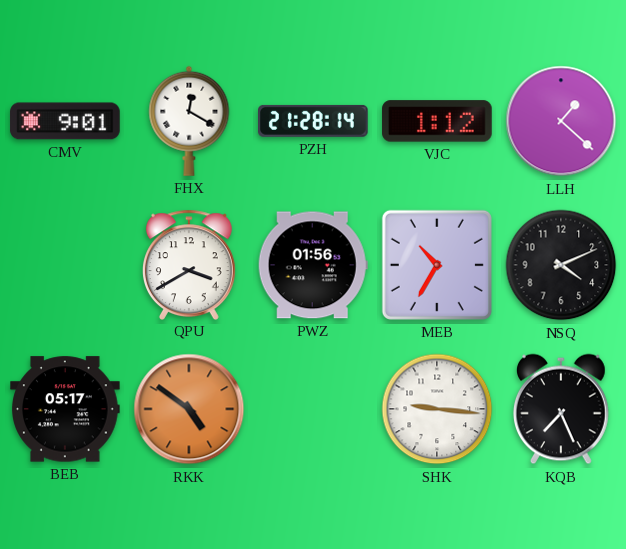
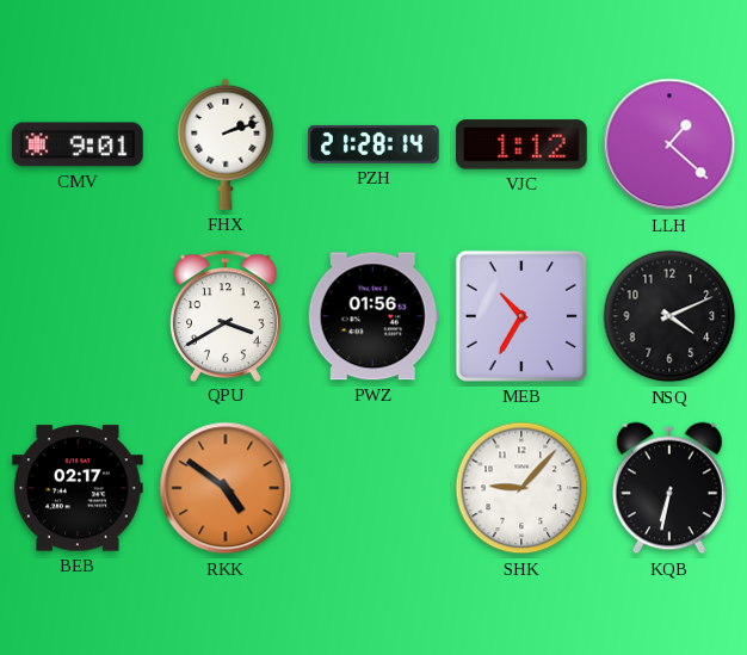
FHX: 12:20 -> 2:12 (226, 144)
BEB: 05:17 -> 02:17 (78, 488)
SHK: 9:16 -> 9:07 (521, 488)
KQB: 7:26 -> 6:32 (669, 488)
